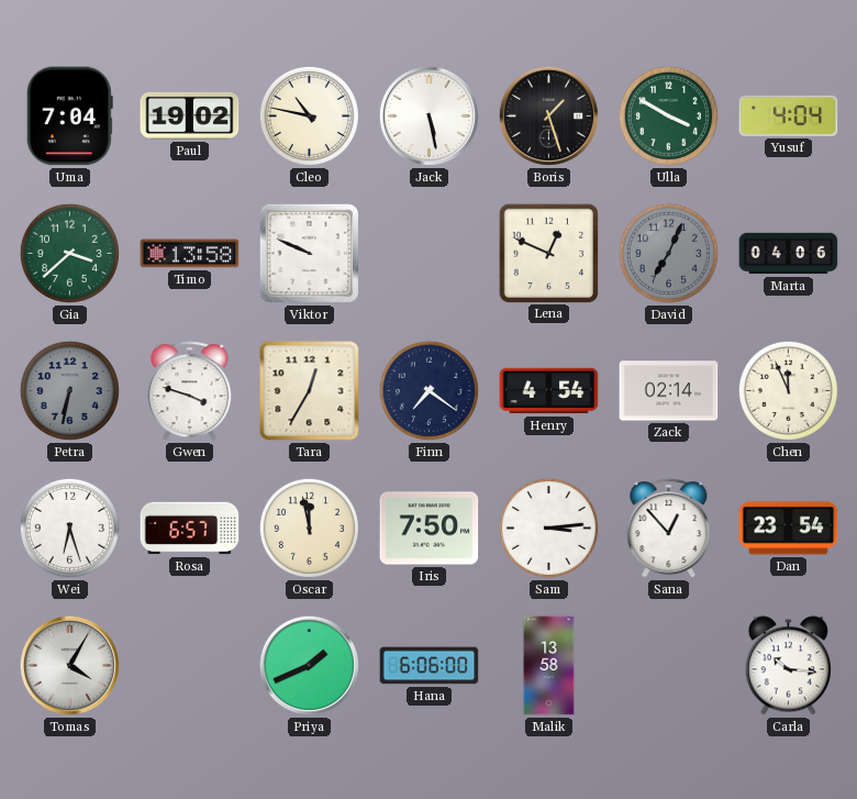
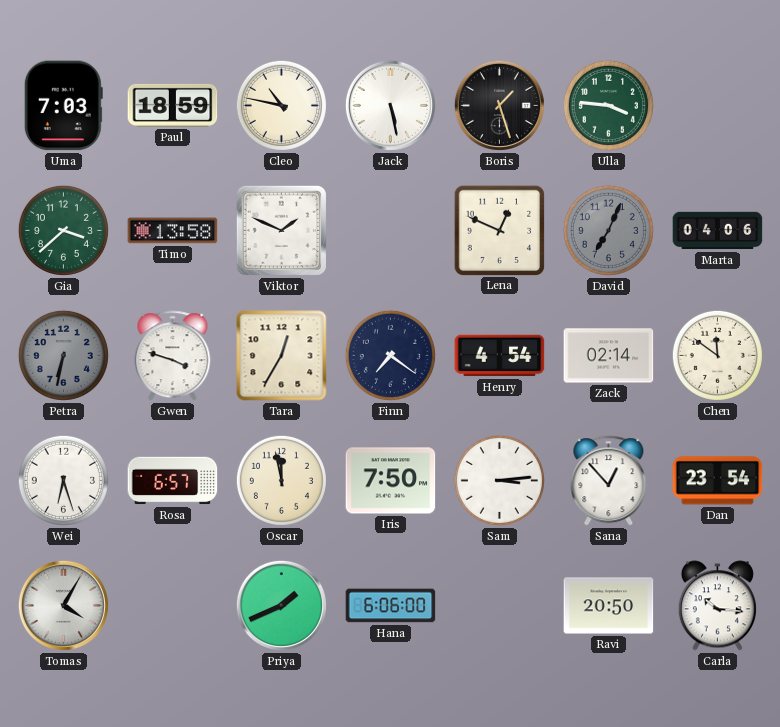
Uma: 7:04 -> 7:03 (63, 106)
Paul: 19:02 -> 18:59 (173, 105)
Ulla: 3:50 -> 3:46 (608, 105)
Yusuf: 4:04 -> none (789, 115)
Viktor: 9:49 -> 1:49 (281, 230)
Chen: 11:56 -> 11:51 (717, 355)
Malik: 13:58 -> none (549, 666)
Ravi: none -> 20:50 (609, 606)
